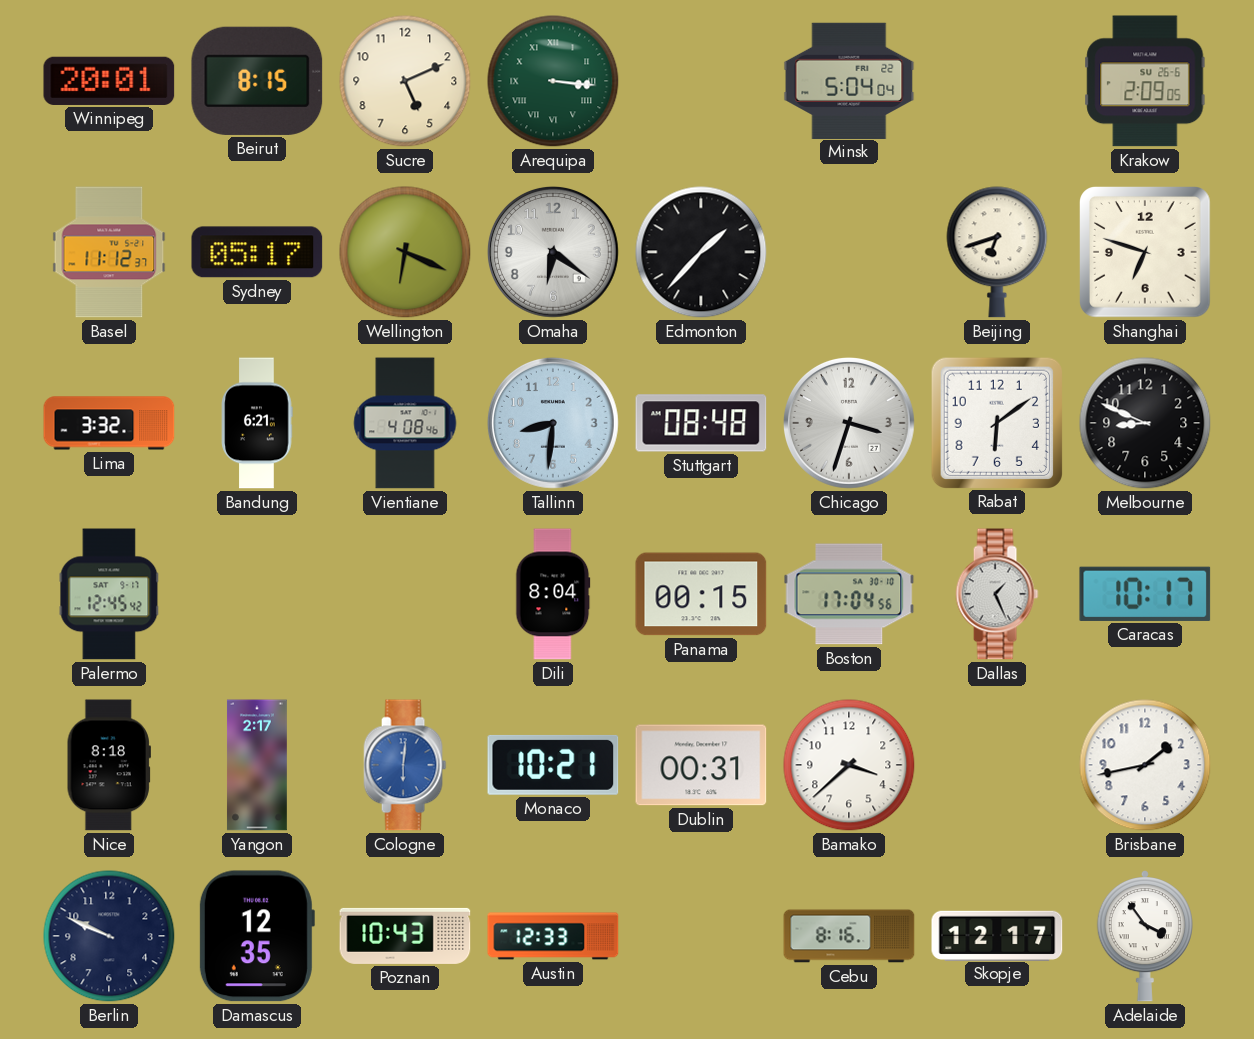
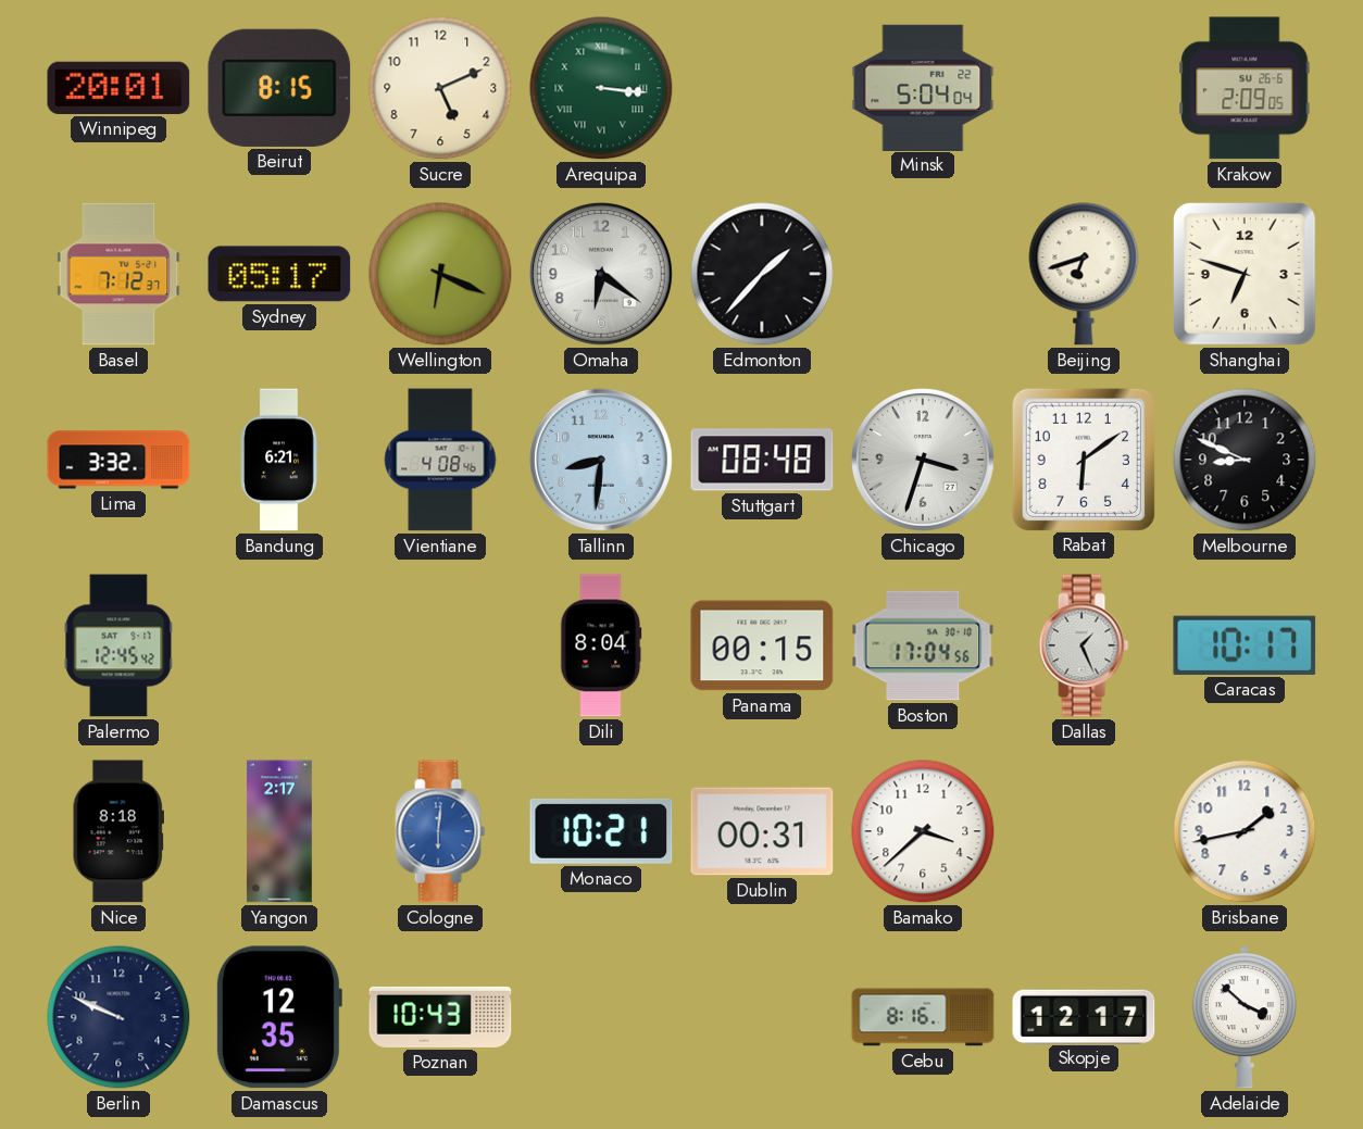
Basel: 11:12 -> 7:12 (118, 274)
Austin: 12:33 -> none (553, 936)
Adelaide: 3:54 -> 3:52 (1245, 1018)
